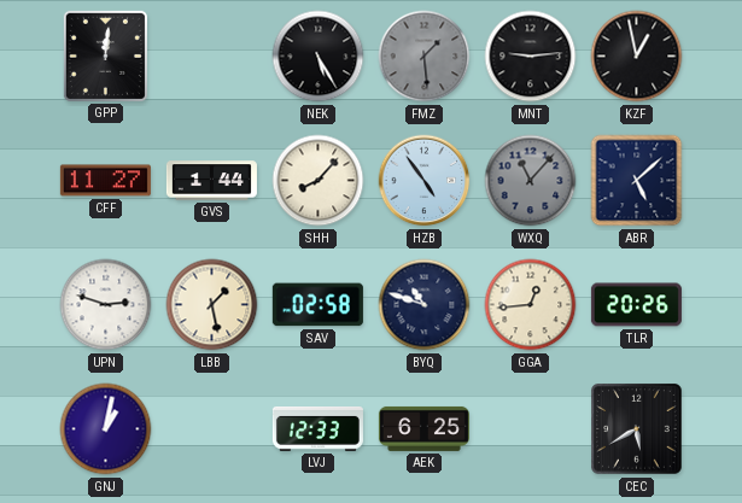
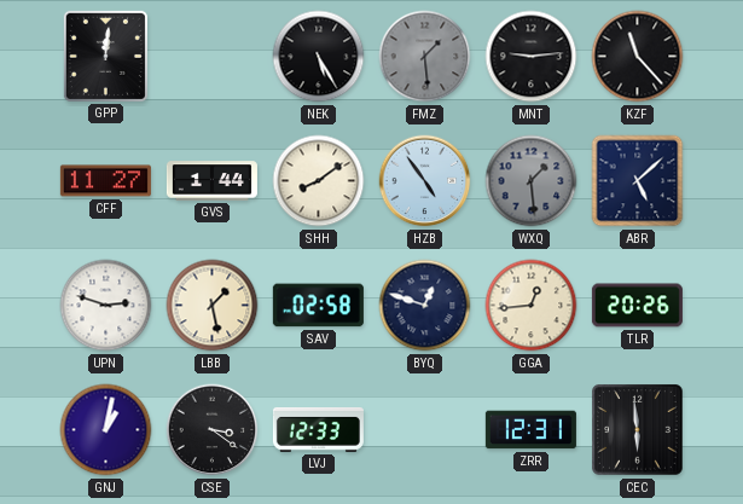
KZF: 12:58 -> 11:23 (638, 57)
SHH: 8:07 -> 8:09 (319, 181)
WXQ: 11:07 -> 1:29 (532, 181)
BYQ: 10:48 -> 12:48 (425, 306)
CSE: none -> 3:21 (213, 430)
AEK: 6:25 -> none (423, 428)
ZRR: none -> 12:31 (530, 430)
CEC: 5:40 -> 5:59 (638, 430)
